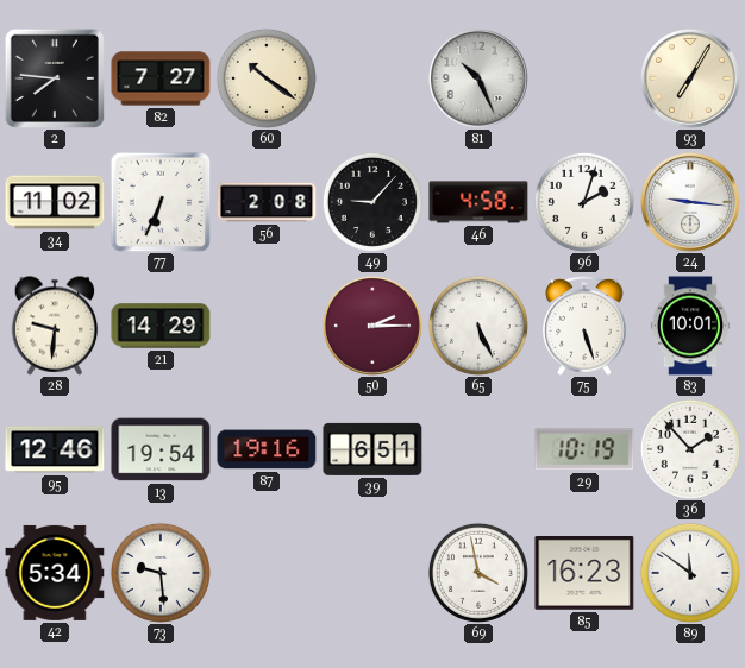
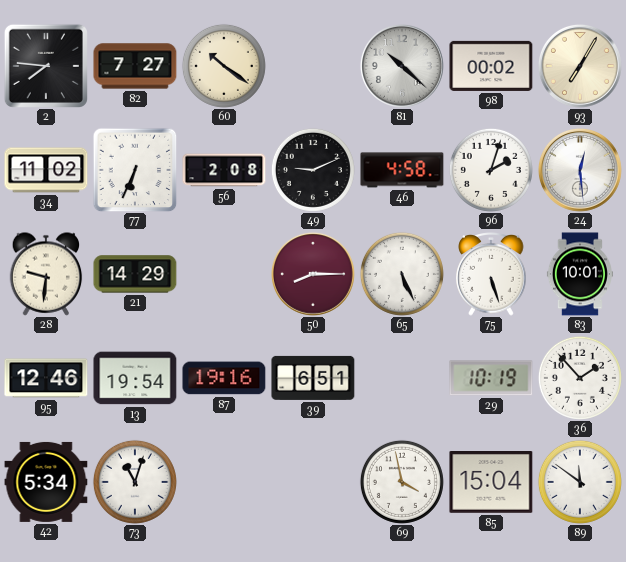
81: 10:26 -> 10:22 (402, 66)
98: none -> 00:02 (491, 66)
49: 9:07 -> 9:11 (313, 170)
24: 9:16 -> 12:29 (580, 170)
50: 2:15 -> 8:15 (313, 274)
73: 9:29 -> 11:03 (135, 482)
85: 16:23 -> 15:04 (491, 483)
